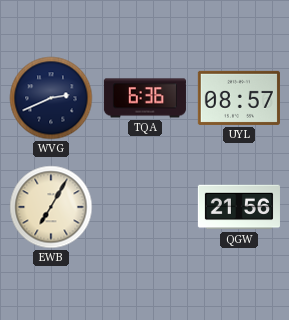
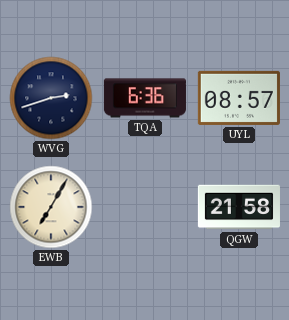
WVG: 2:41 -> 2:42 (51, 98)
QGW: 21:56 -> 21:58 (239, 207)
